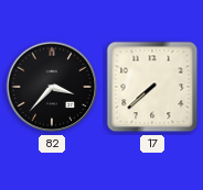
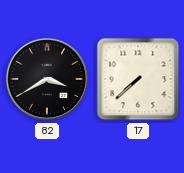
82: 3:37 -> 3:40 (47, 79)
